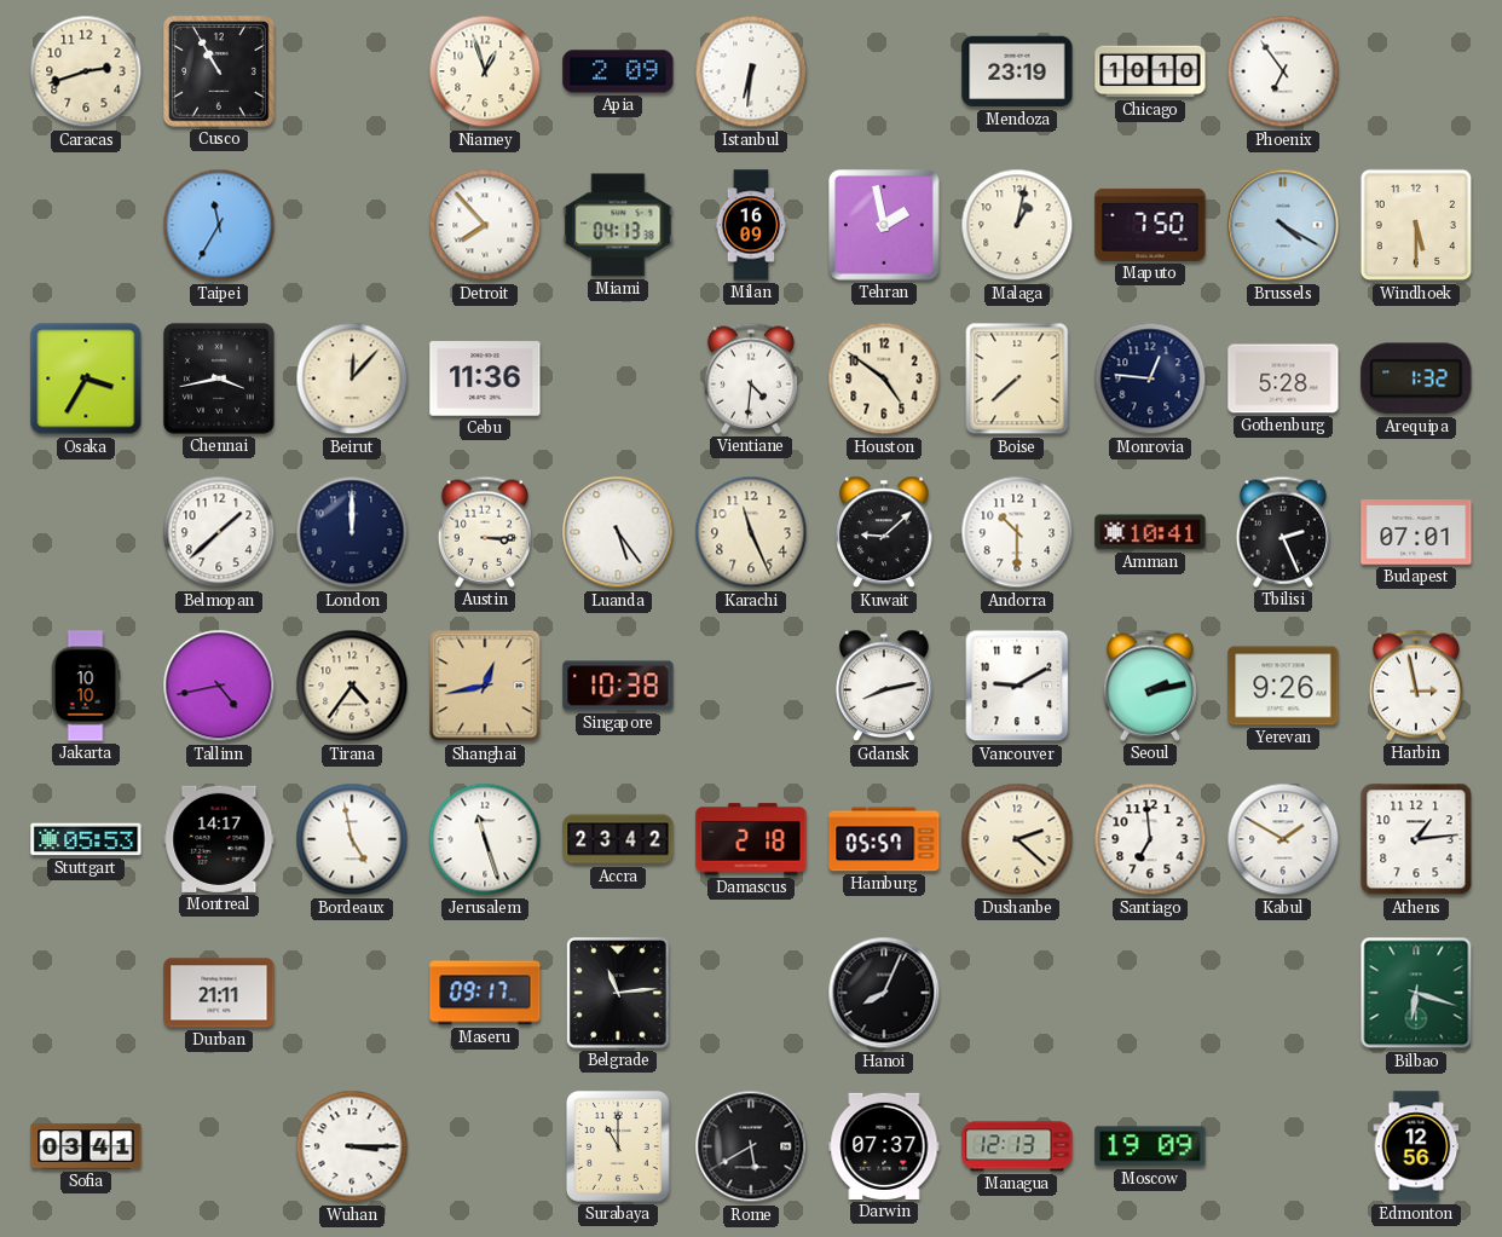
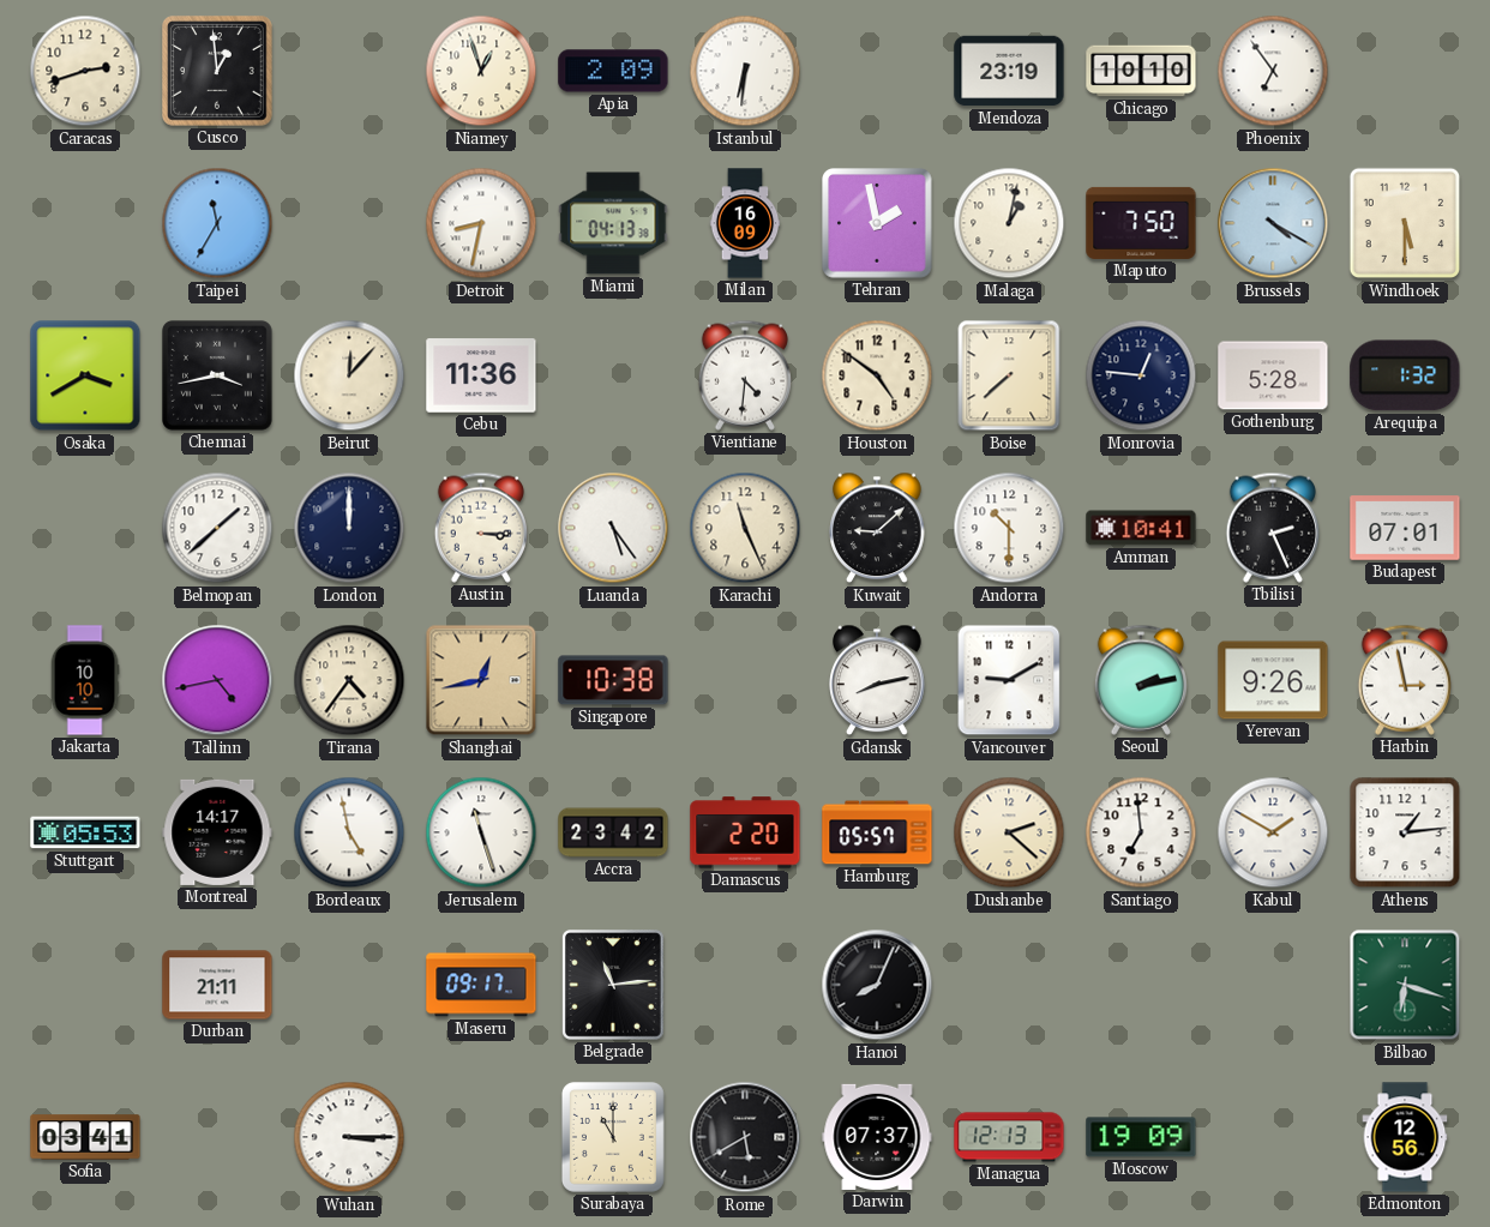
Cusco: 10:55 -> 12:59 (217, 71)
Detroit: 7:53 -> 8:32 (481, 223)
Osaka: 3:35 -> 3:40 (85, 375)
Damascus: 2:18 -> 2:20 (745, 832)
